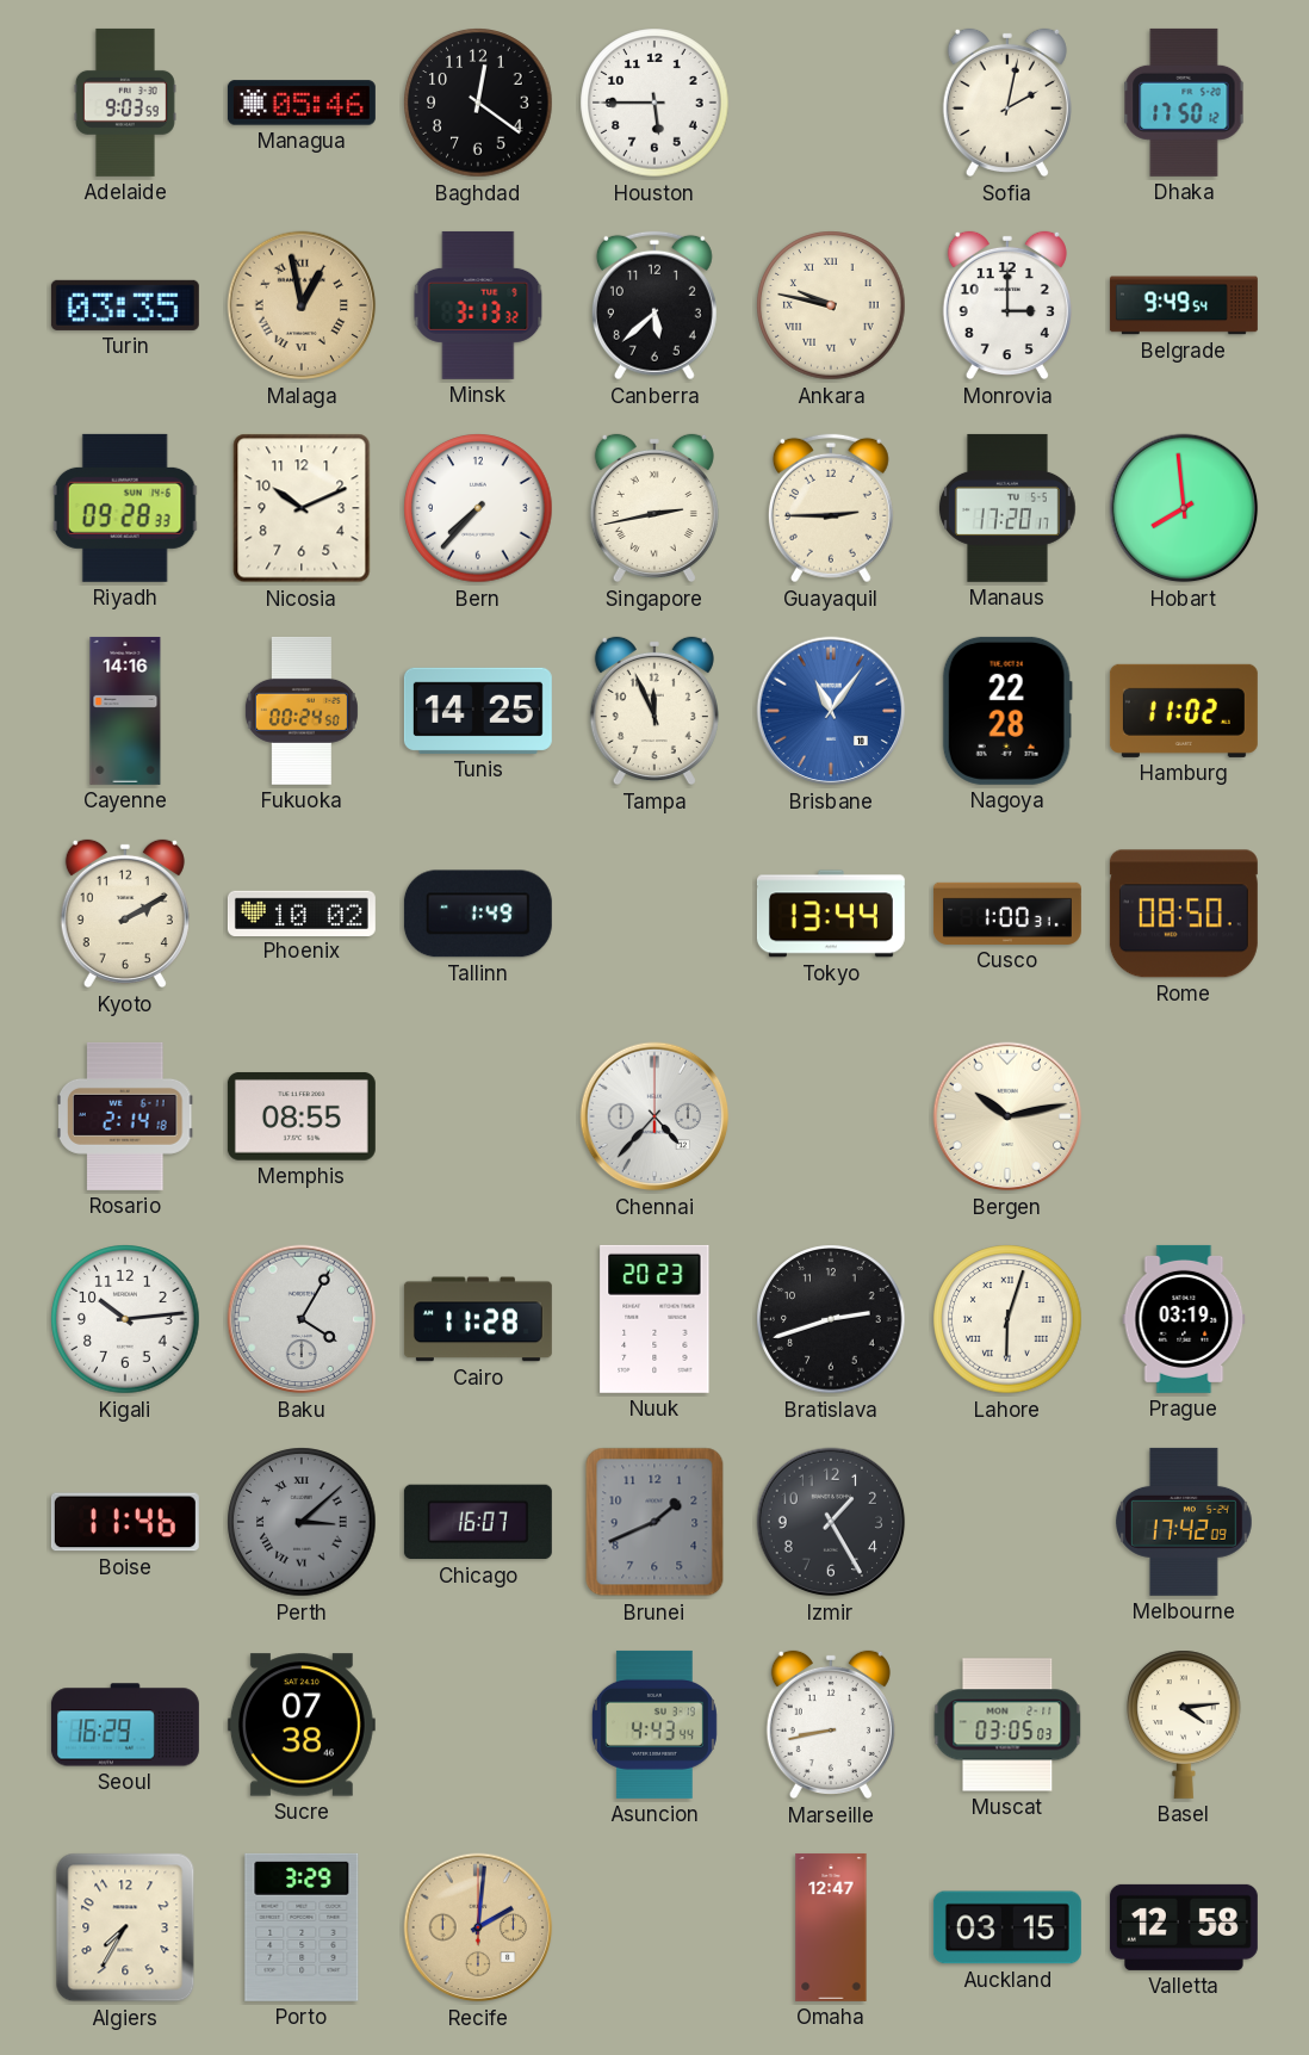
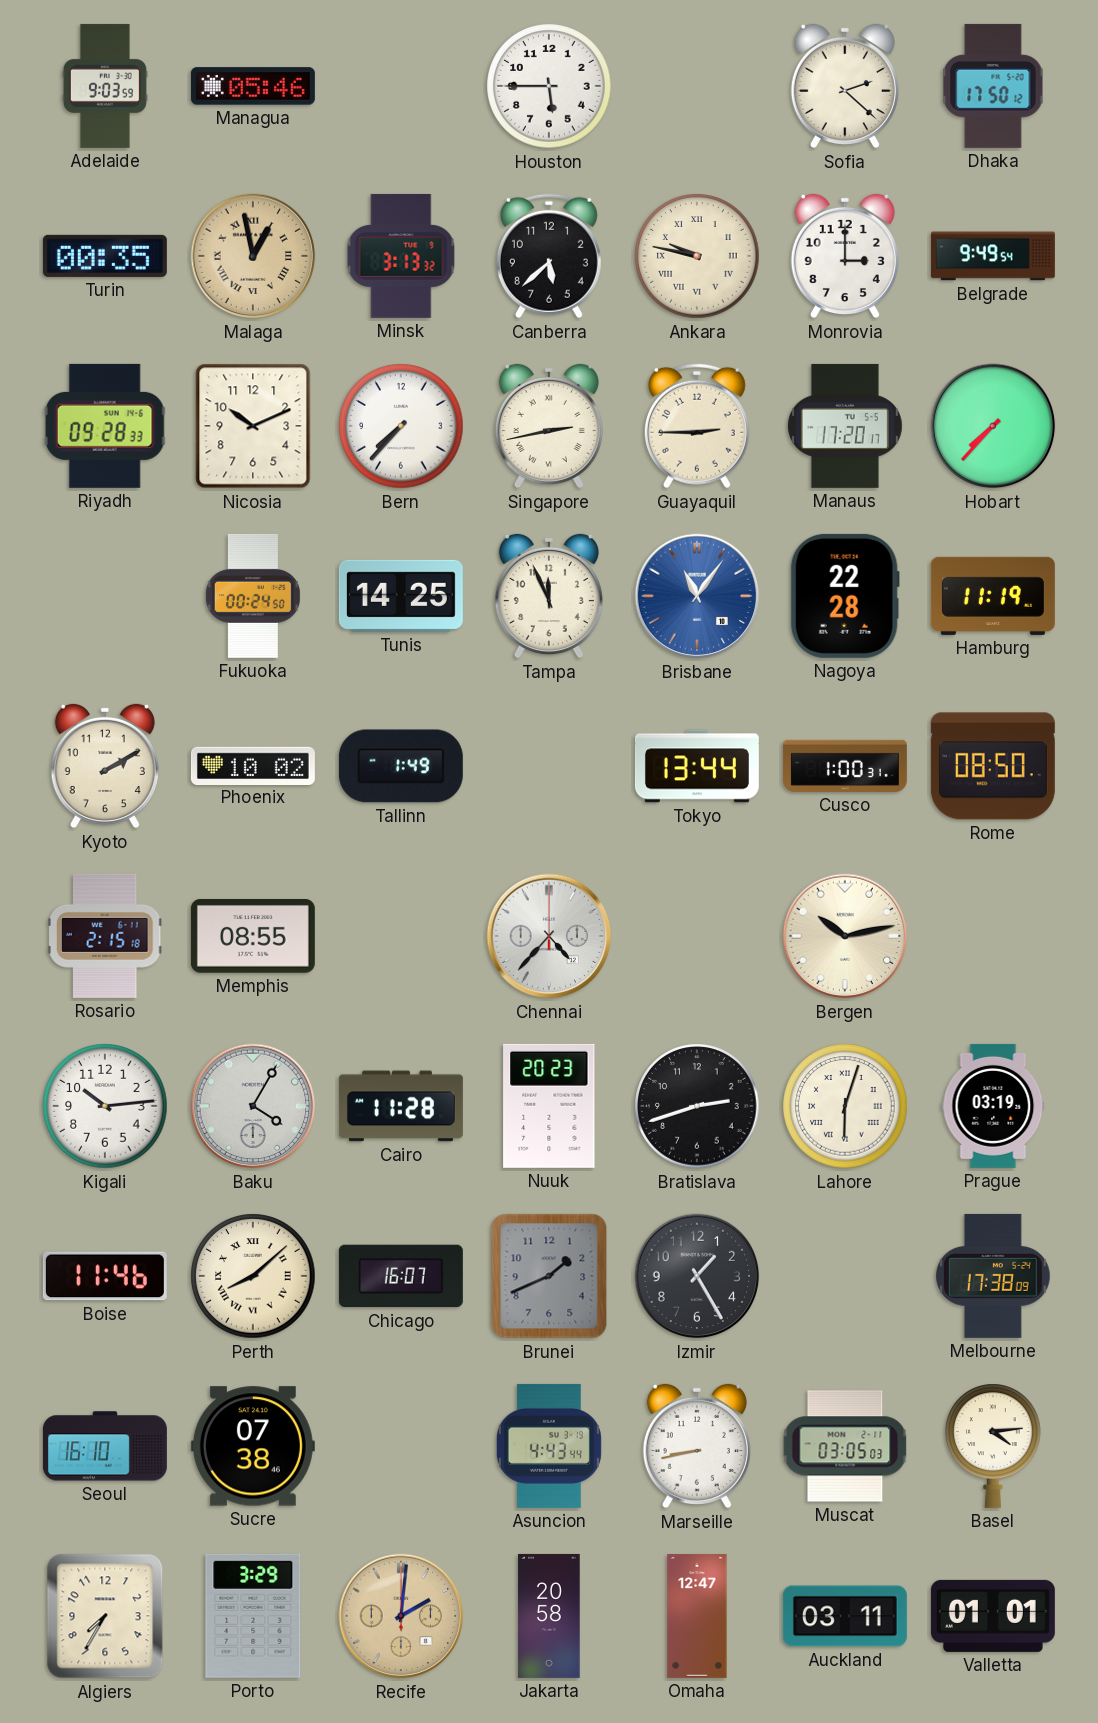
Baghdad: 12:21 -> none (478, 103)
Sofia: 2:02 -> 2:22 (845, 86)
Turin: 03:35 -> 00:35 (105, 256)
Hobart: 7:59 -> 7:37 (993, 426)
Cayenne: 14:16 -> none (125, 711)
Hamburg: 11:02 -> 11:19 (993, 596)
Rosario: 2:14 -> 2:15 (106, 936)
Perth: 3:08 -> 8:08 (253, 1276)
Perth dial: grey -> cream (253, 1276)
Melbourne: 17:42 -> 17:38 (993, 1276)
Seoul: 16:29 -> 16:10 (105, 1446)
Jakarta: none -> 20:58 (549, 1616)
Auckland: 03:15 -> 03:11 (845, 1616)
Valletta: 12:58 -> 01:01 (993, 1616)
